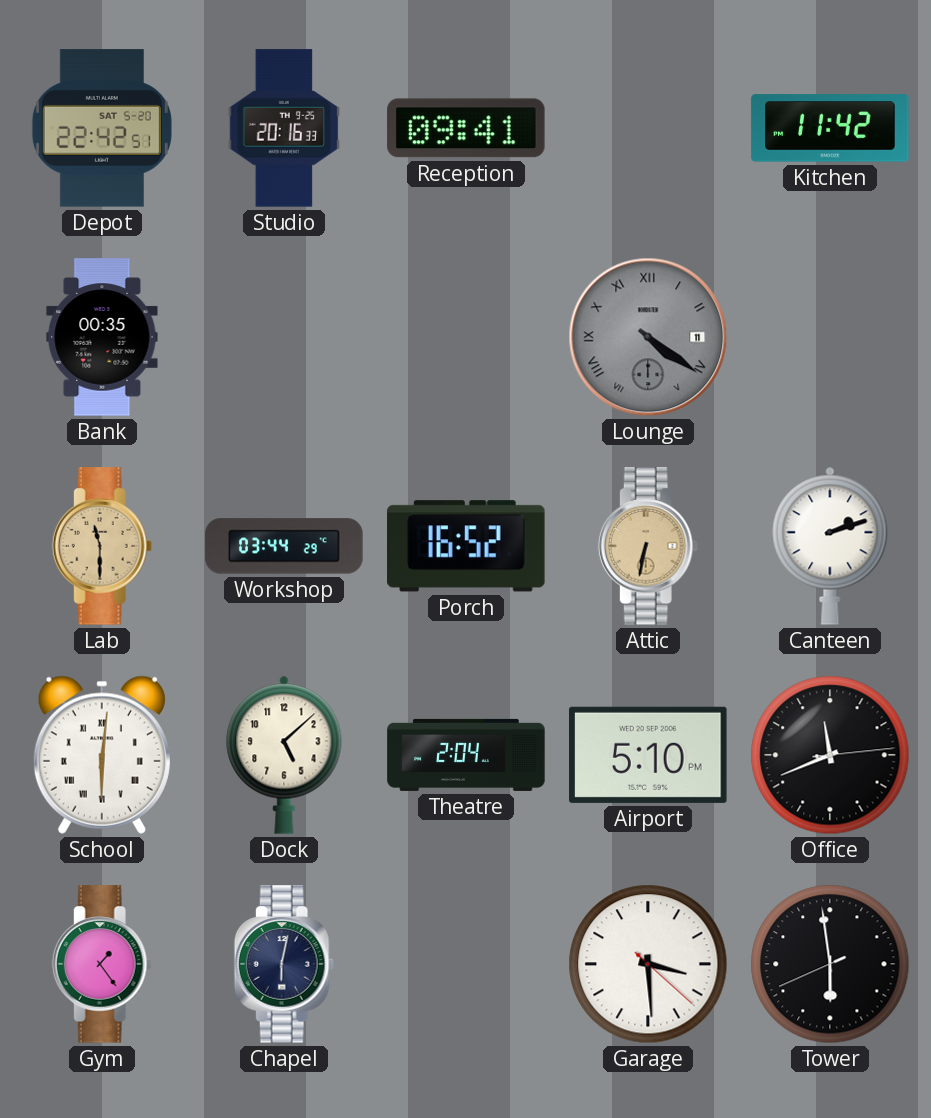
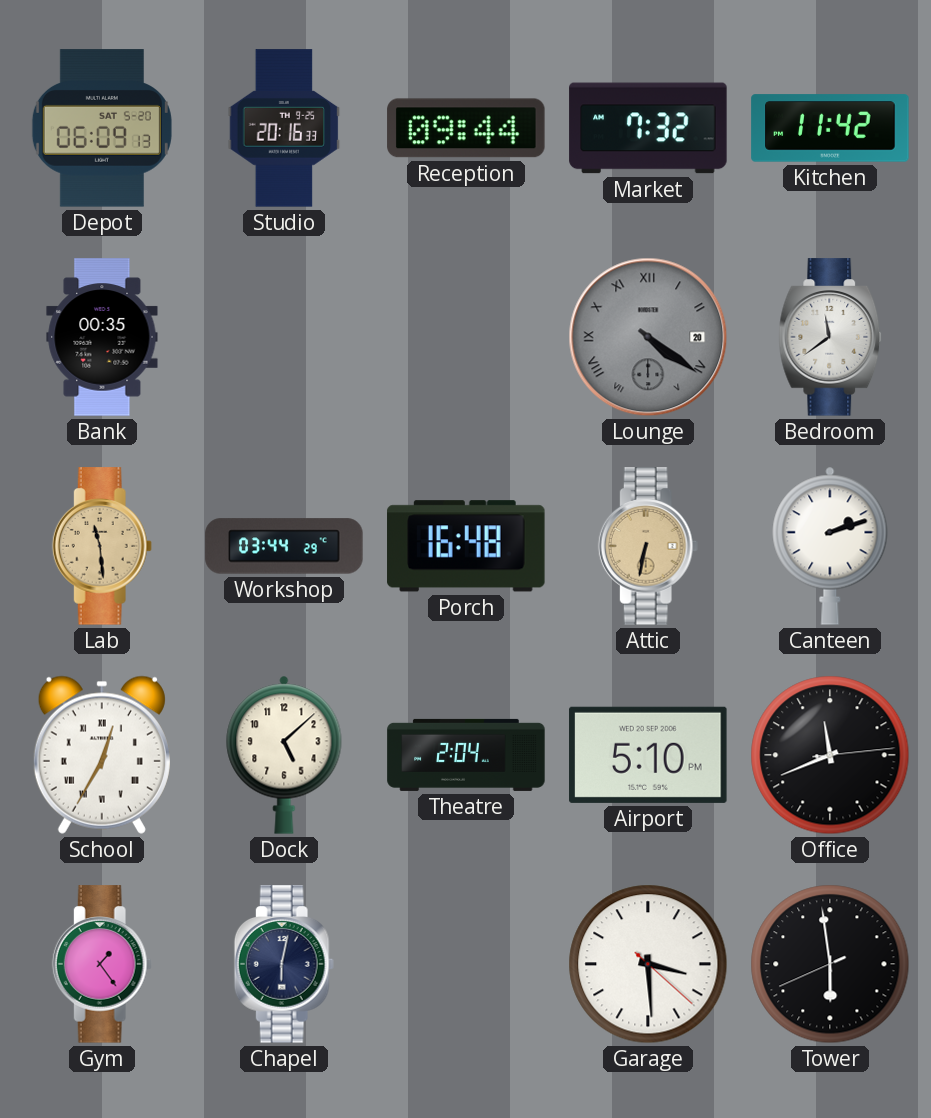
Depot: 22:42 -> 06:09 (102, 128)
Reception: 09:41 -> 09:44 (466, 128)
Market: none -> 7:32 (648, 128)
Lounge date: 11 -> 20 (648, 337)
Bedroom: none -> 11:39 (830, 337)
Lab: 11:30 -> 11:29 (102, 546)
Porch: 16:52 -> 16:48 (466, 546)
School: 6:01 -> 12:35 (102, 755)
